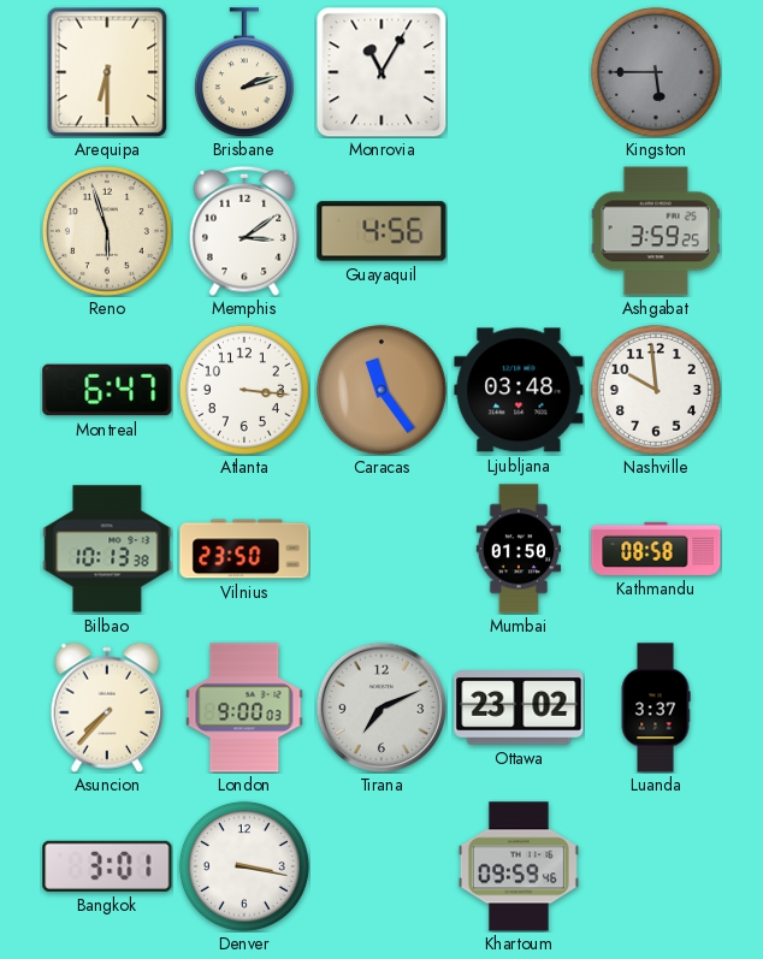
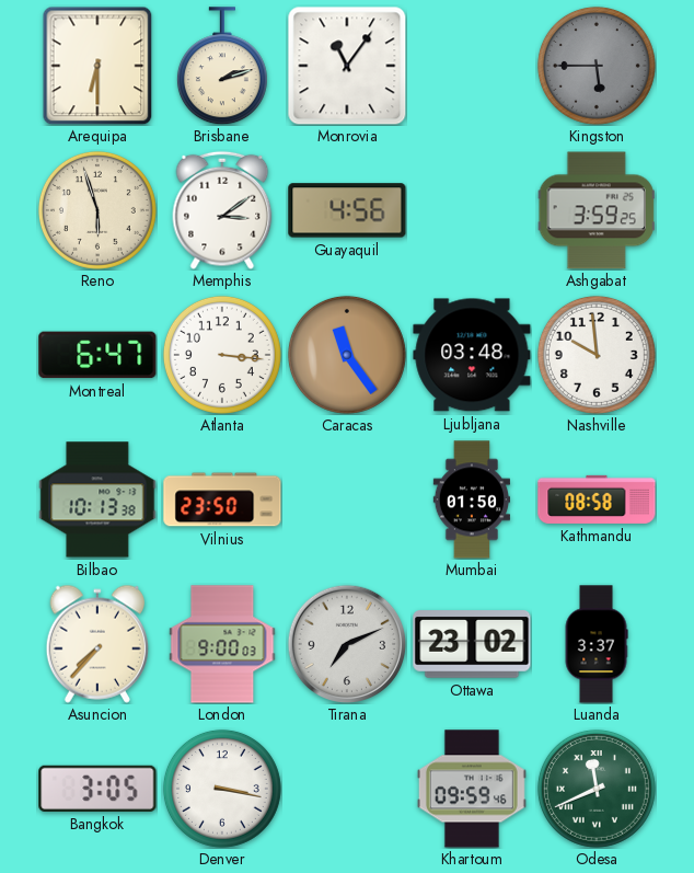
Monrovia: 11:05 -> 11:06 (347, 66)
Bangkok: 3:01 -> 3:05 (97, 789)
Odesa: none -> 11:41 (597, 789)
